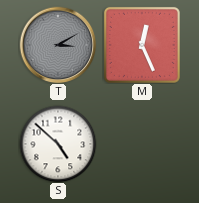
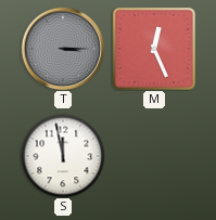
T: 3:10 -> 3:15 (63, 49)
S: 4:52 -> 11:58 (63, 156)
